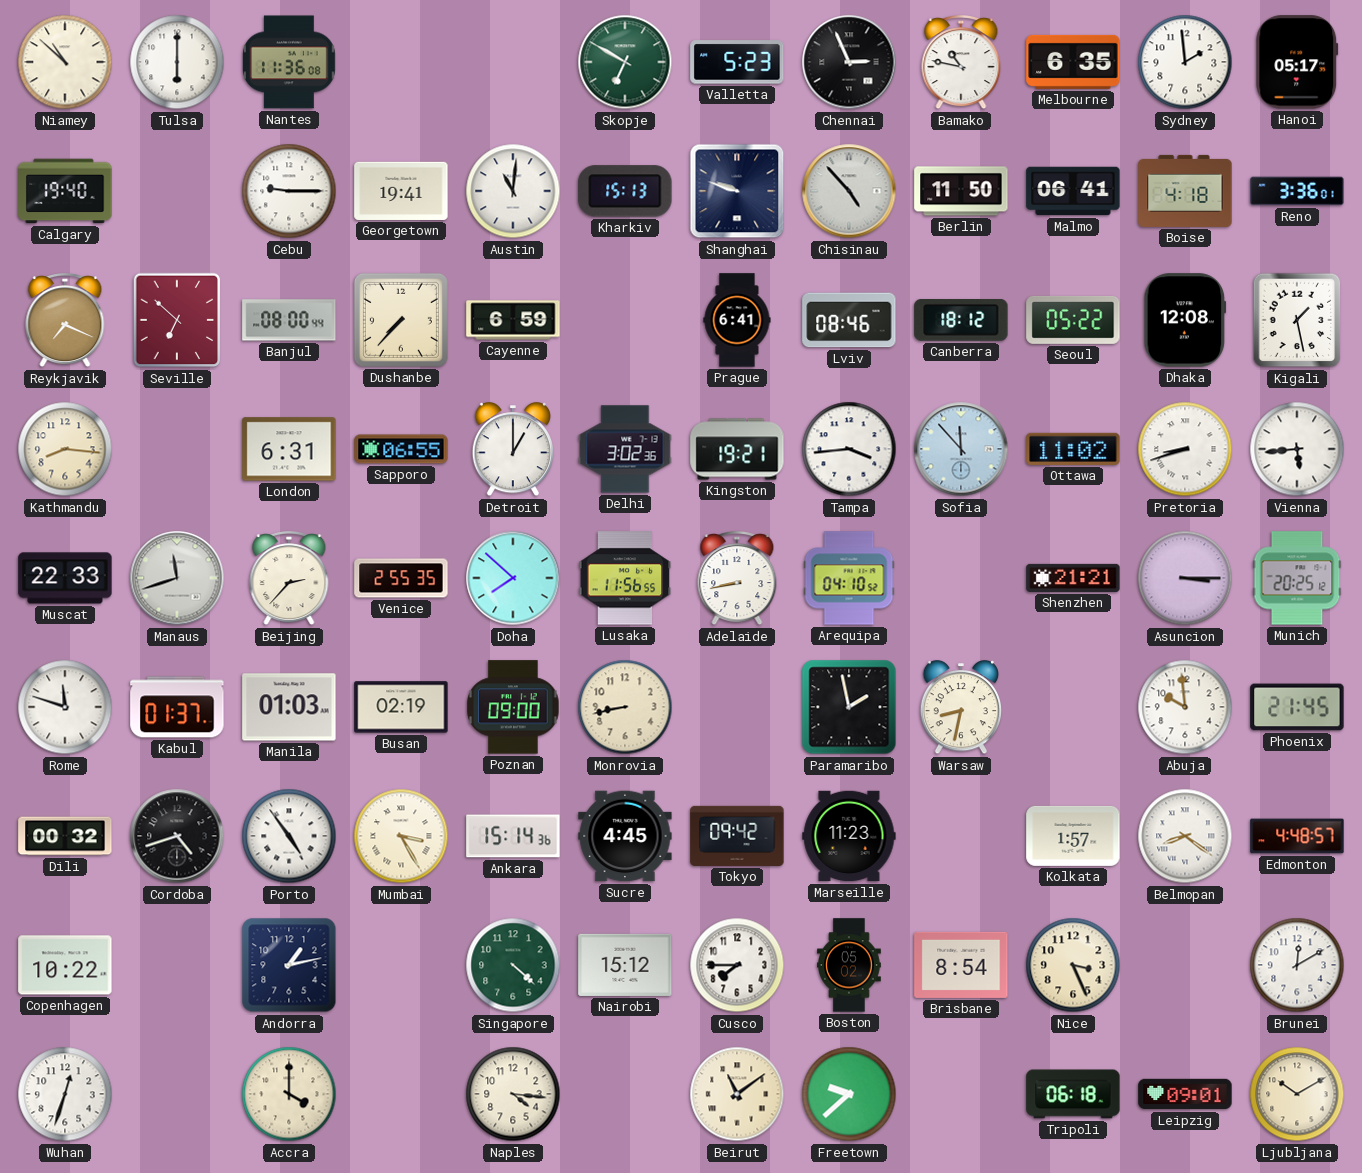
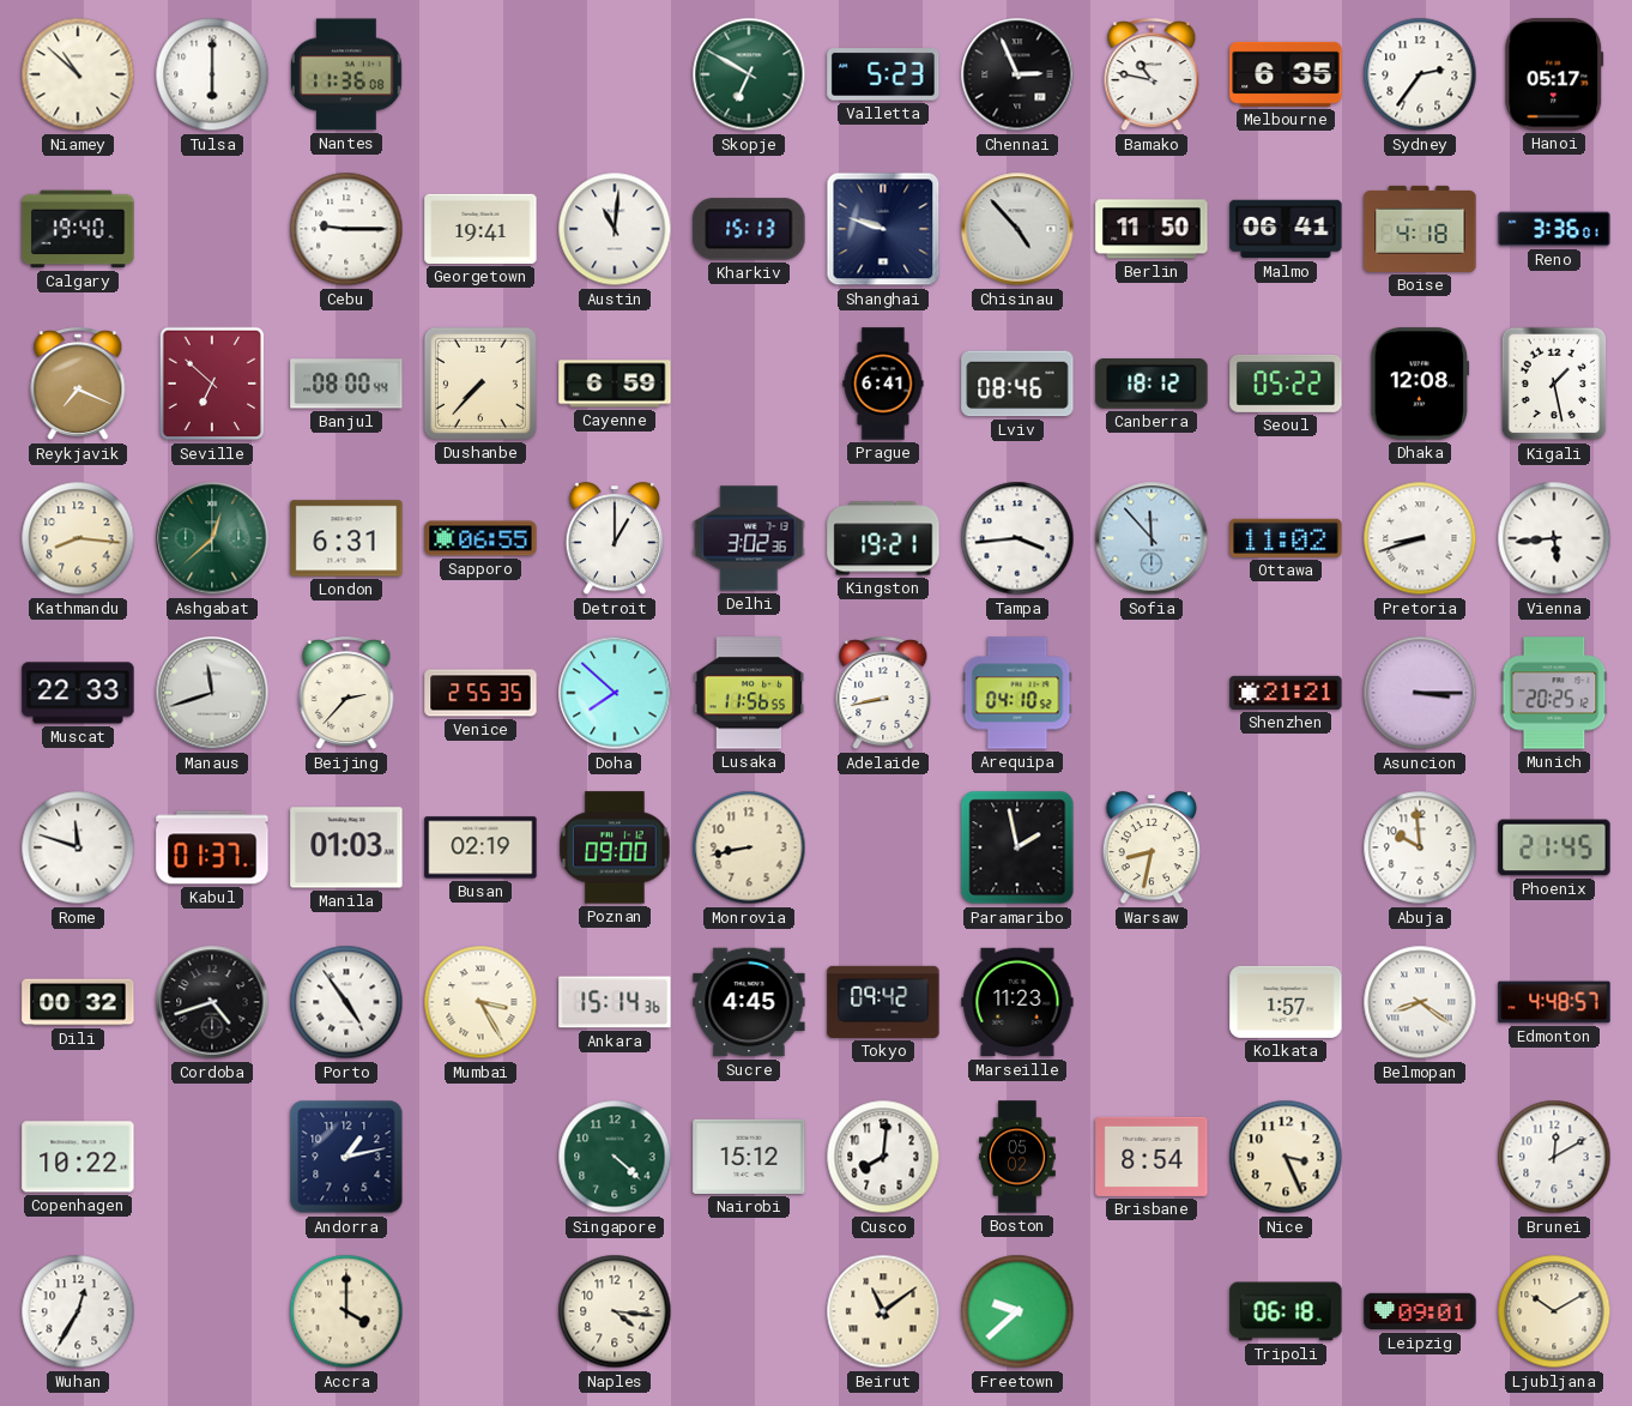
Sydney: 1:59 -> 2:36 (1420, 74)
Ashgabat: none -> 12:38 (212, 538)
Cusco: 7:45 -> 8:01 (883, 1157)
Wuhan: 12:33 -> 12:35 (78, 1311)
